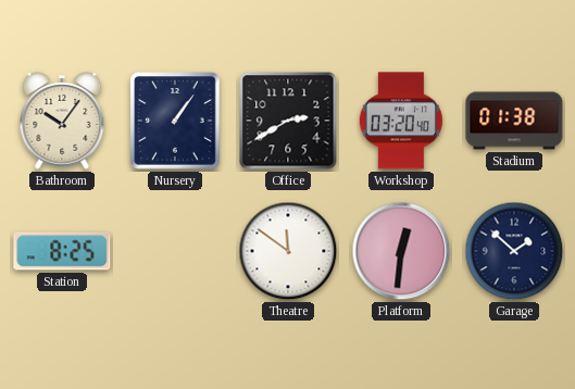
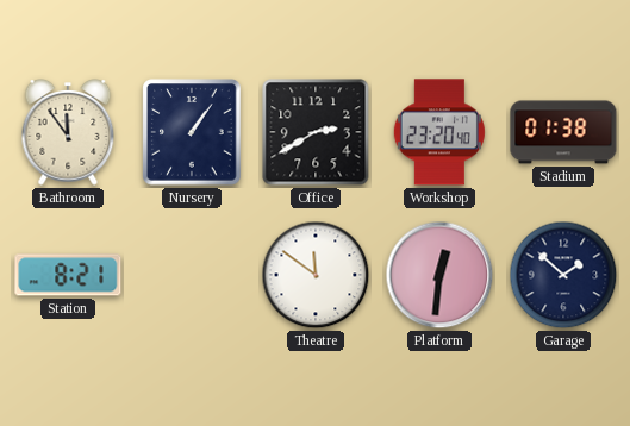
Bathroom: 10:06 -> 11:54 (68, 133)
Workshop: 03:20 -> 23:20 (439, 132)
Station: 8:25 -> 8:21 (68, 275)
